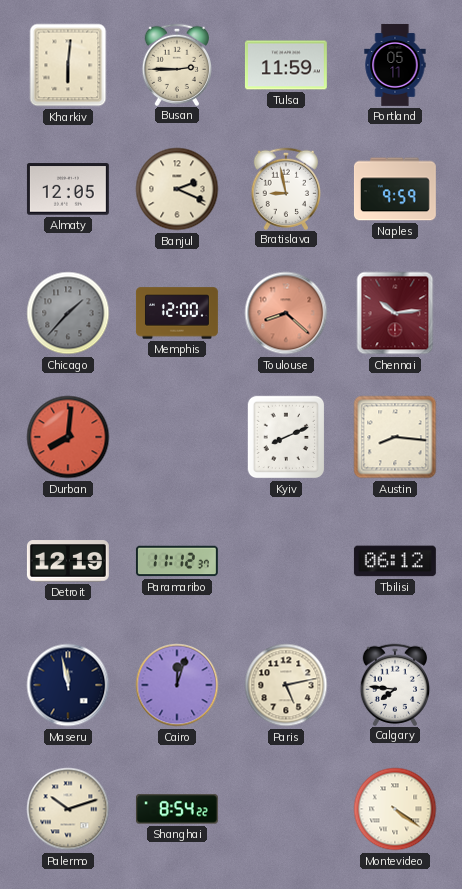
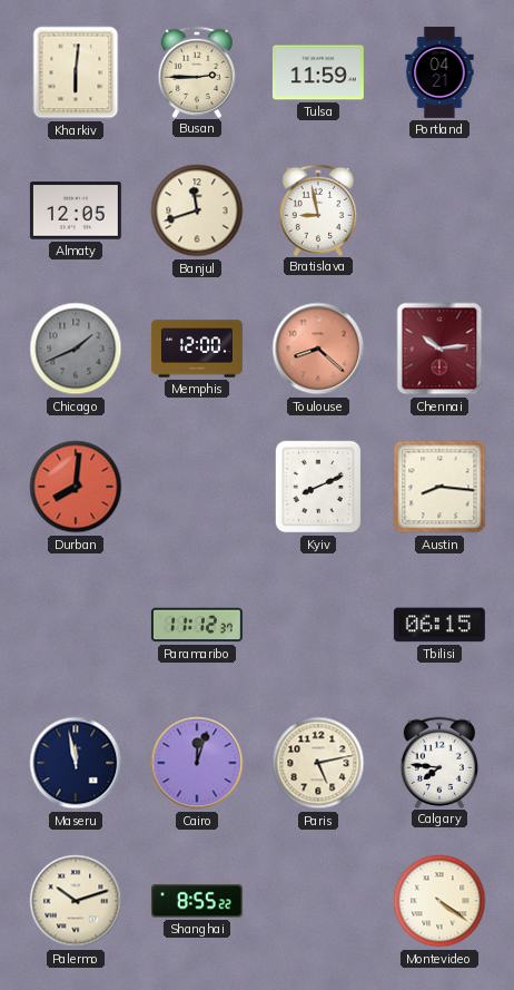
Portland: 05:11 -> 04:21 (439, 72)
Banjul: 2:19 -> 11:42 (197, 210)
Naples: 9:59 -> none (395, 189)
Chicago: 1:37 -> 1:41 (76, 349)
Detroit: 12:19 -> none (68, 561)
Tbilisi: 06:12 -> 06:15 (439, 625)
Shanghai: 8:54 -> 8:55 (197, 901)
